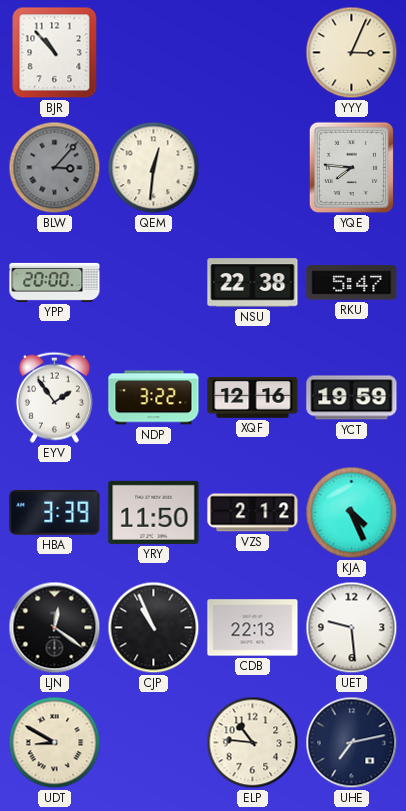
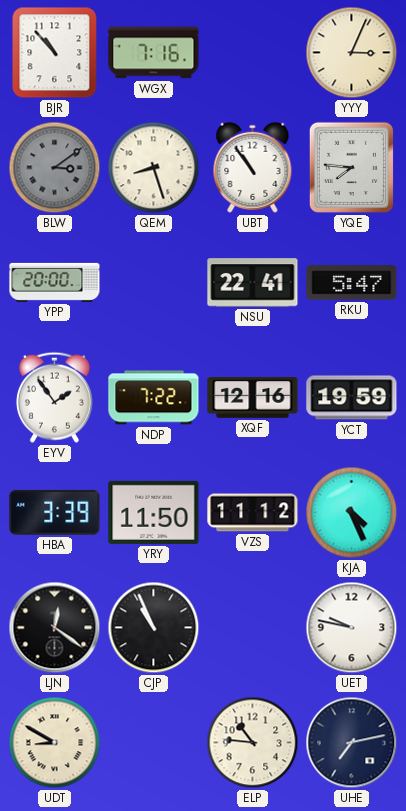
WGX: none -> 7:16 (154, 53)
BLW: 3:07 -> 3:09 (55, 168)
QEM: 12:31 -> 8:27 (154, 168)
UBT: none -> 10:54 (253, 167)
NSU: 22:38 -> 22:41 (253, 283)
NDP: 3:22 -> 7:22 (154, 398)
VZS: 2:12 -> 11:12 (253, 513)
CDB: 22:13 -> none (253, 628)
UET: 9:29 -> 9:47 (352, 628)
